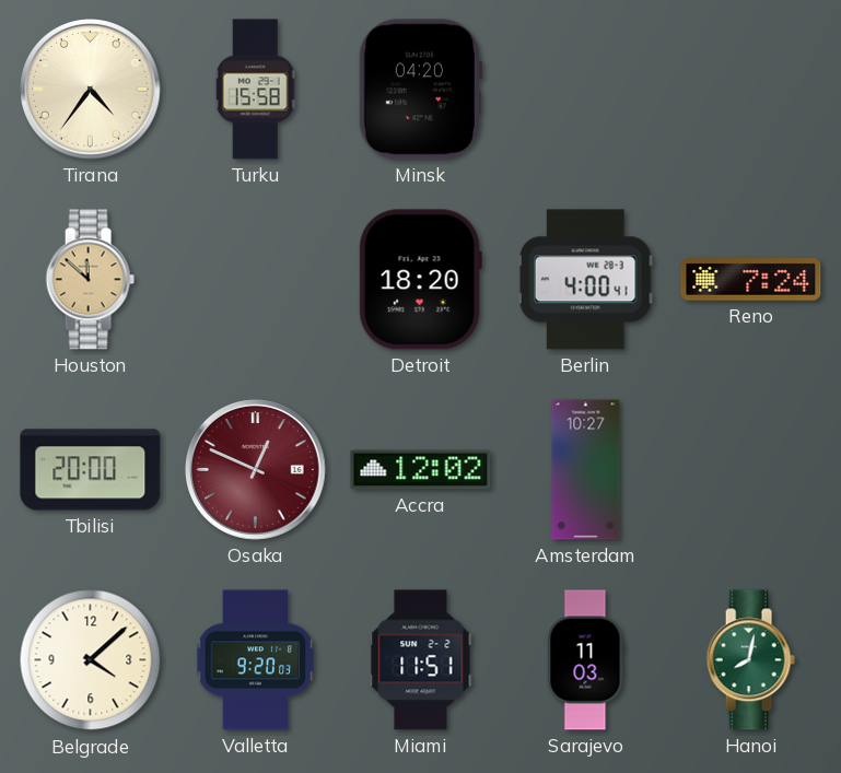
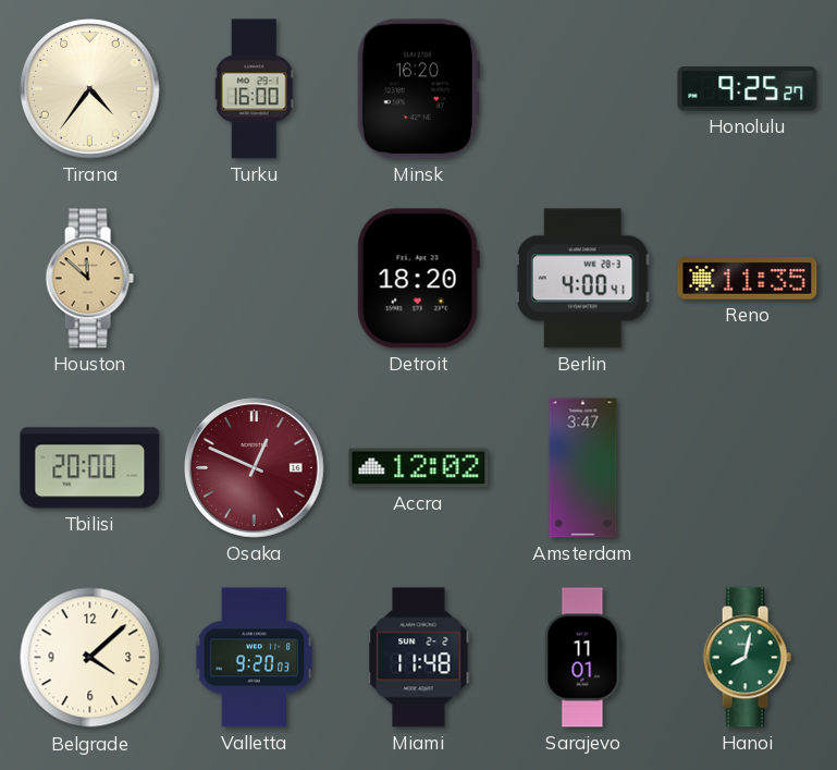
Turku: 15:58 -> 16:00 (254, 89)
Minsk: 04:20 -> 16:20 (418, 89)
Honolulu: none -> 9:25 (748, 89)
Reno: 7:24 -> 11:35 (748, 279)
Amsterdam: 10:27 -> 3:47 (583, 468)
Miami: 11:51 -> 11:48 (419, 658)
Sarajevo: 11:03 -> 11:01 (582, 658)
